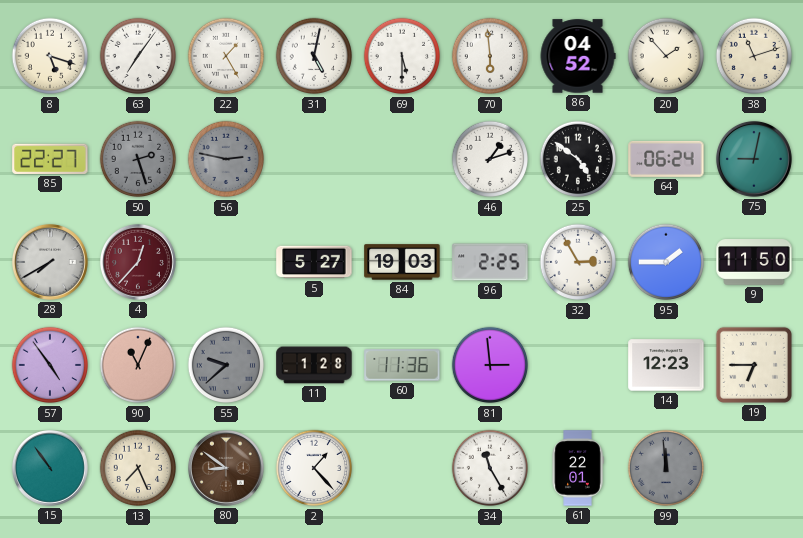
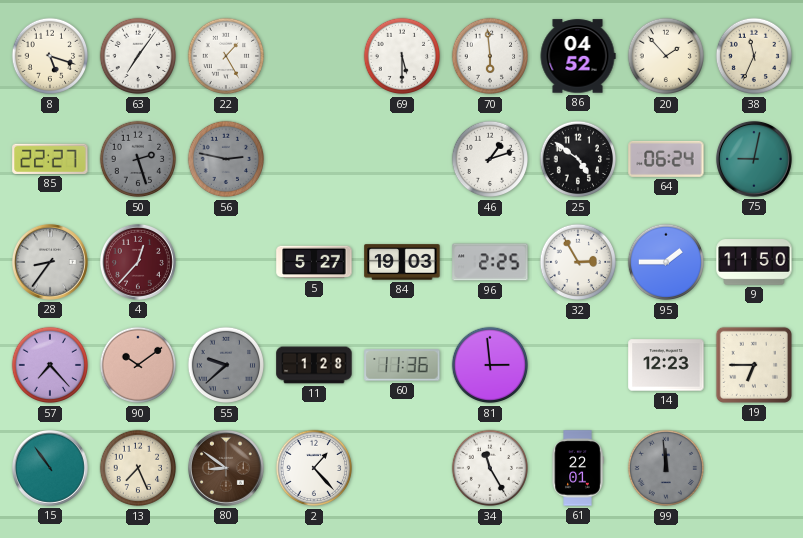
31: 5:02 -> none (314, 56)
38: 11:12 -> 11:34 (754, 56)
28: 7:40 -> 8:36 (50, 262)
57: 4:54 -> 7:23 (50, 365)
90: 11:04 -> 10:09 (138, 365)
